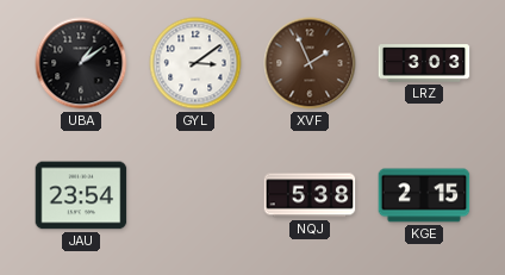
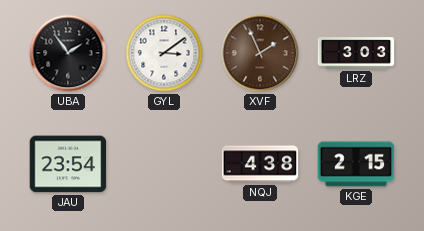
UBA: 1:09 -> 1:54 (68, 53)
NQJ: 5:38 -> 4:38 (260, 164)
